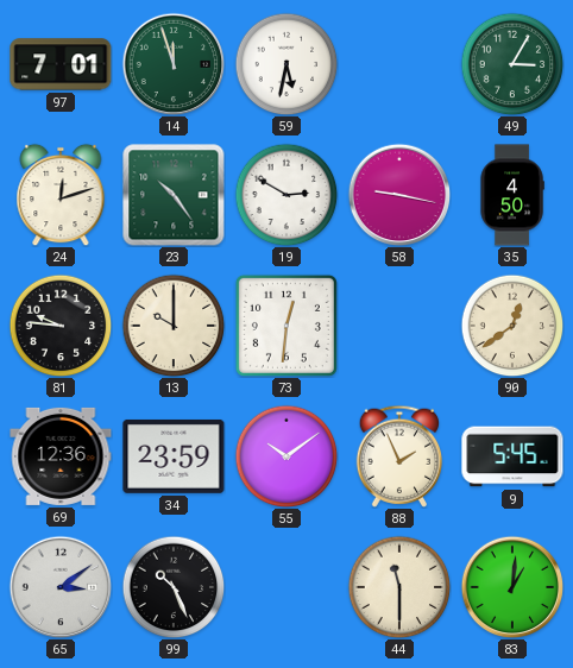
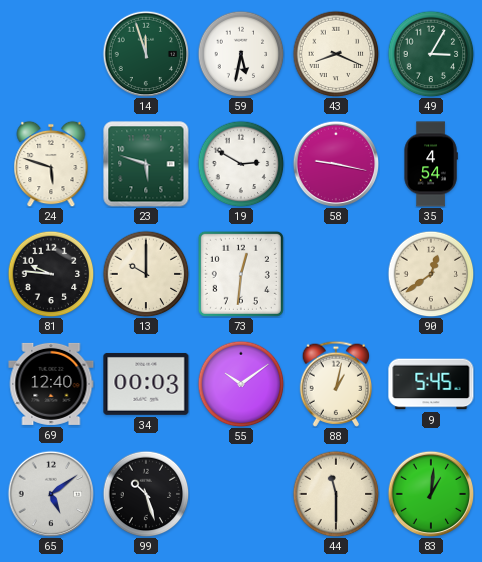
97: 7:01 -> none (61, 64)
43: none -> 8:19 (336, 54)
24: 12:12 -> 5:48 (51, 164)
23: 10:24 -> 5:48 (146, 164)
35: 4:50 -> 4:54 (431, 164)
69: 12:36 -> 12:40 (51, 384)
34: 23:59 -> 00:03 (146, 384)
88: 1:56 -> 1:02 (335, 384)
65: 3:09 -> 5:09 (51, 494)
99: 10:26 -> 10:27 (146, 494)
